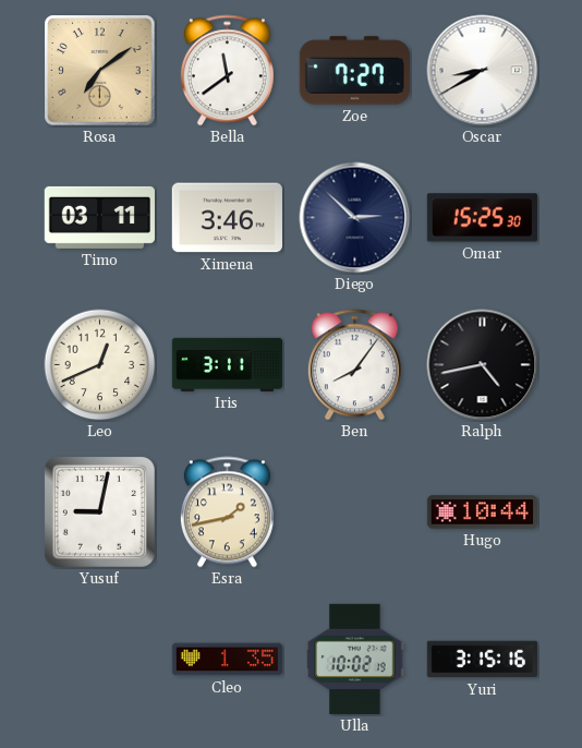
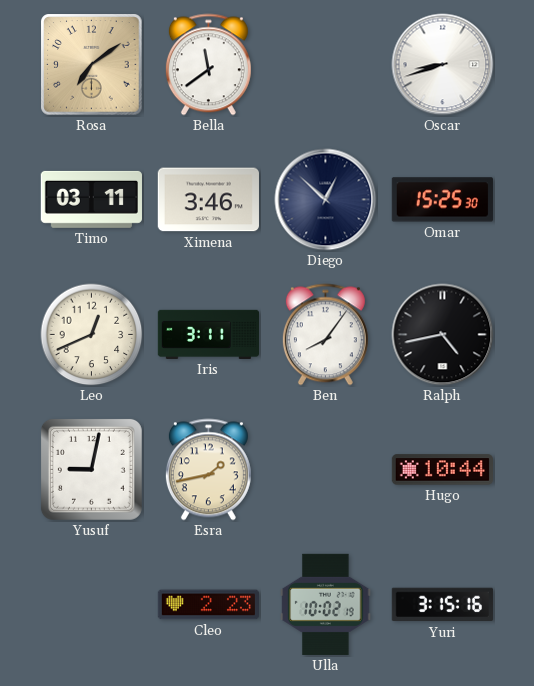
Zoe: 7:27 -> none (354, 71)
Oscar: 8:40 -> 8:42 (443, 65)
Diego: 2:52 -> 12:52 (326, 200)
Cleo: 1:35 -> 2:23 (208, 605)
